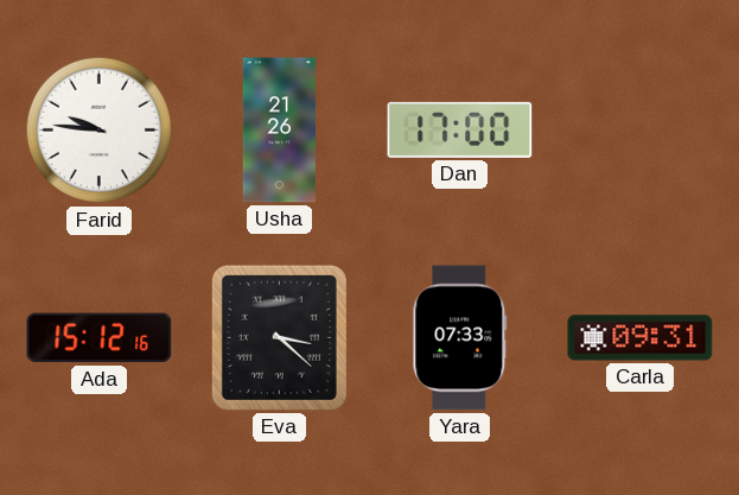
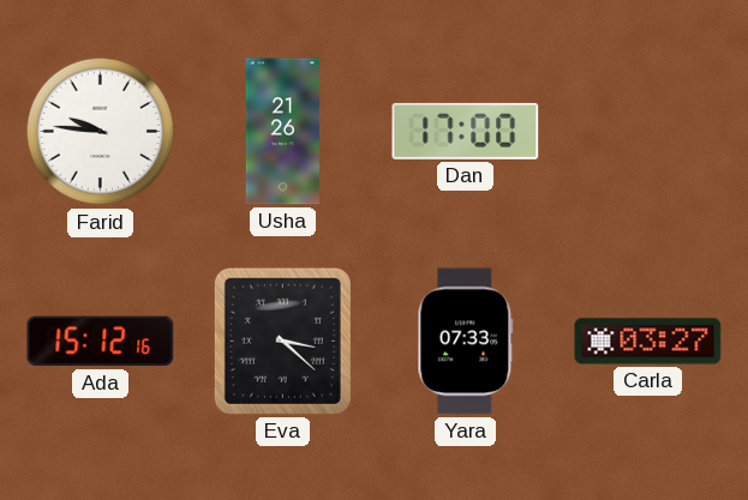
Carla: 09:31 -> 03:27 (648, 342)
